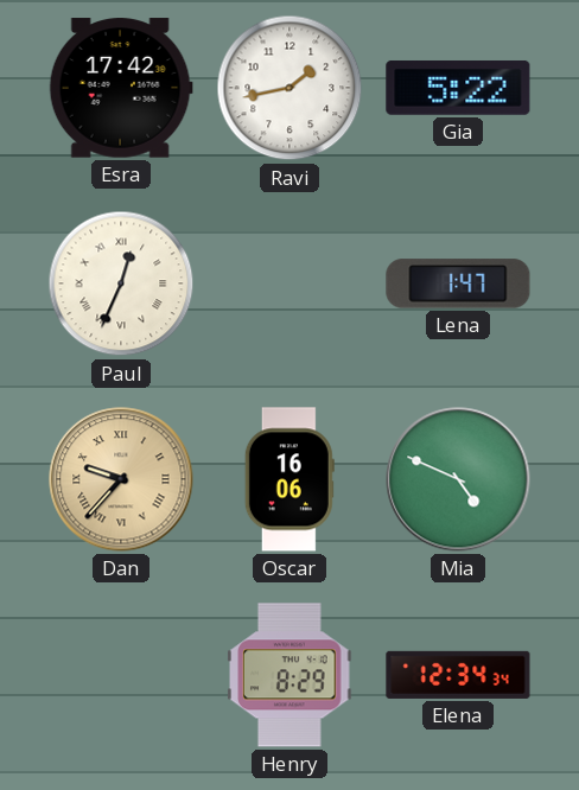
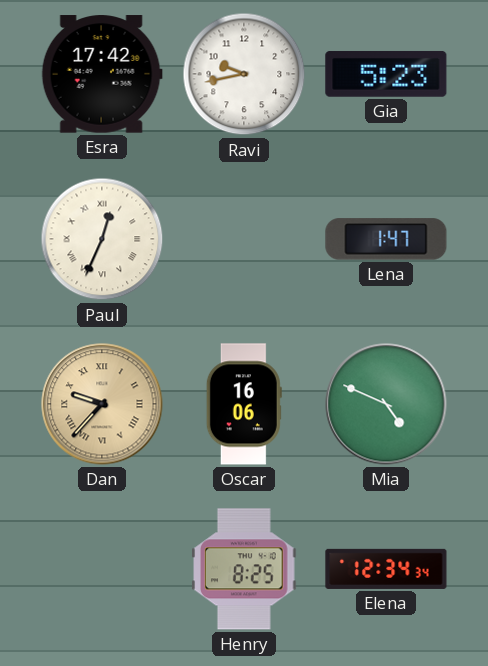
Ravi: 1:43 -> 9:43 (244, 74)
Gia: 5:22 -> 5:23 (386, 74)
Henry: 8:29 -> 8:25 (244, 569)
